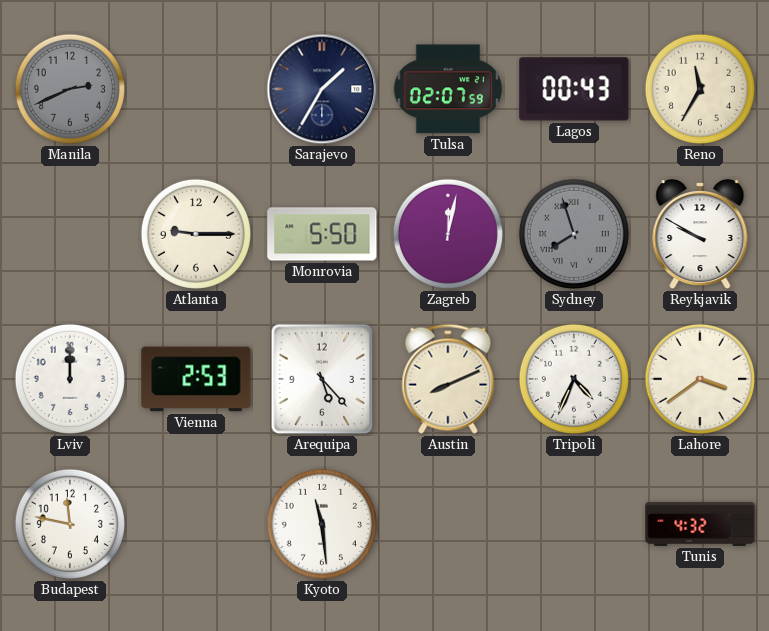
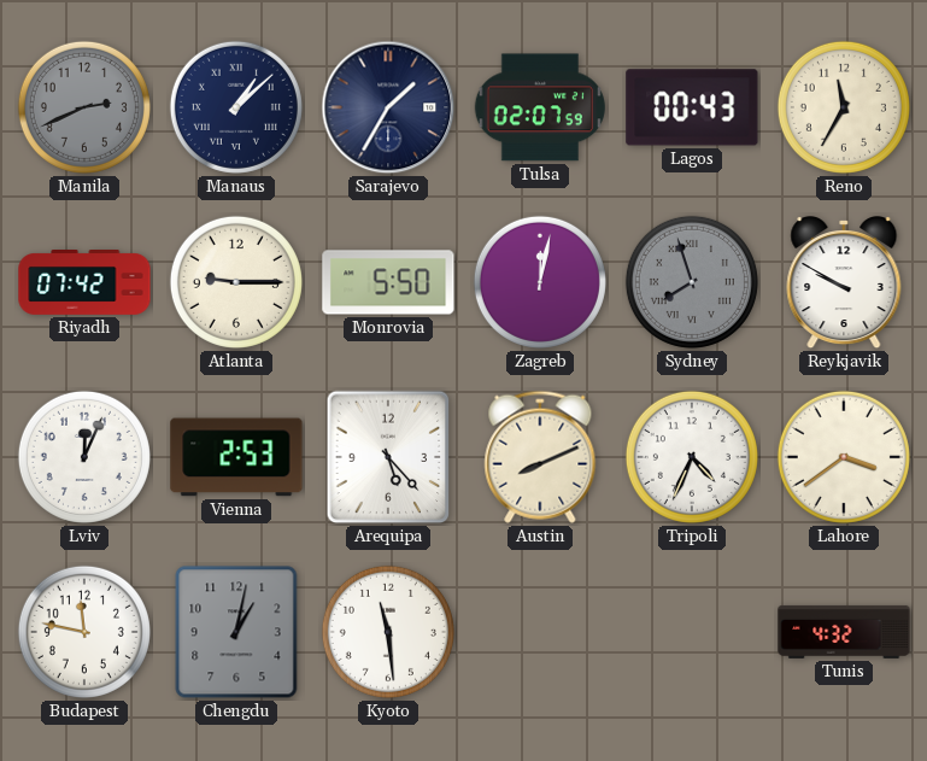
Manaus: none -> 1:08 (236, 107)
Riyadh: none -> 07:42 (84, 283)
Lviv: 12:00 -> 12:04 (84, 457)
Chengdu: none -> 1:02 (236, 632)
